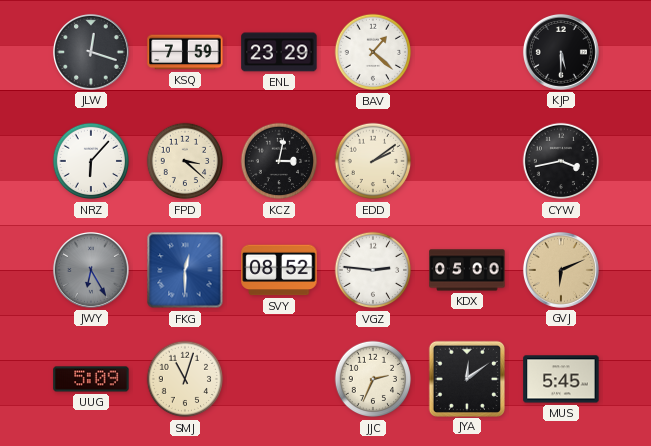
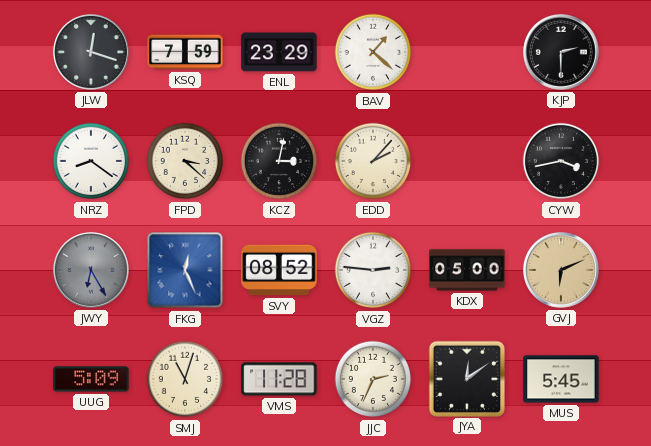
KJP: 5:30 -> 2:30 (561, 52)
NRZ: 6:07 -> 8:21 (91, 161)
EDD: 2:09 -> 2:07 (373, 161)
FKG: 12:30 -> 12:26 (185, 270)
VMS: none -> 11:28 (279, 379)
